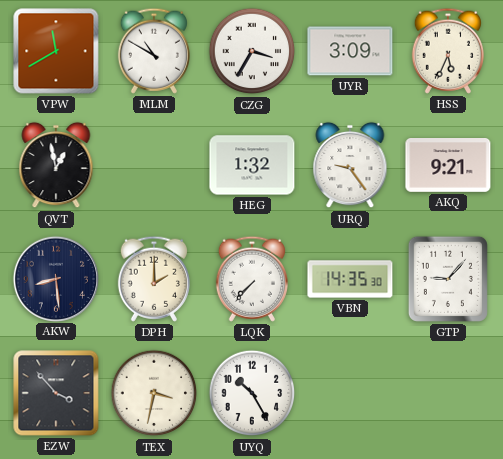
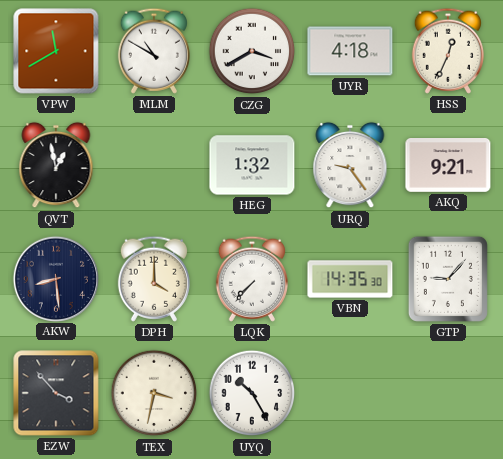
CZG: 3:35 -> 3:40 (252, 51)
UYR: 3:09 -> 4:18 (350, 51)
HSS: 5:34 -> 12:34 (448, 51)
DPH: 2:00 -> 4:00 (154, 279)
